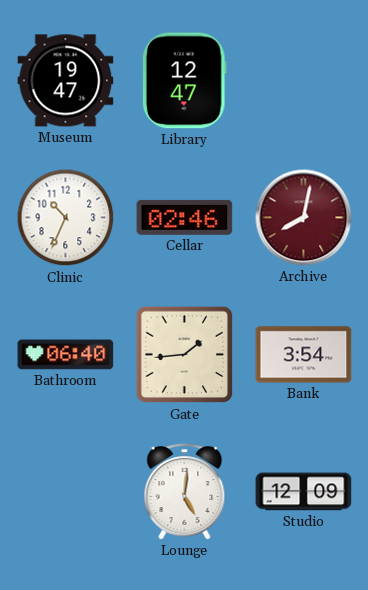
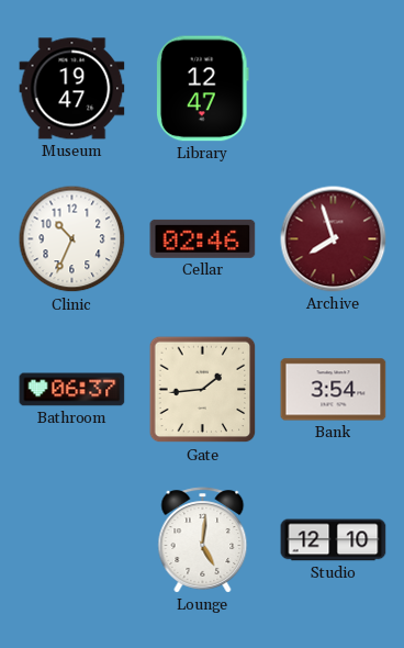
Archive: 8:02 -> 7:57 (334, 239)
Bathroom: 06:40 -> 06:37 (72, 390)
Studio: 12:09 -> 12:10 (334, 540)
